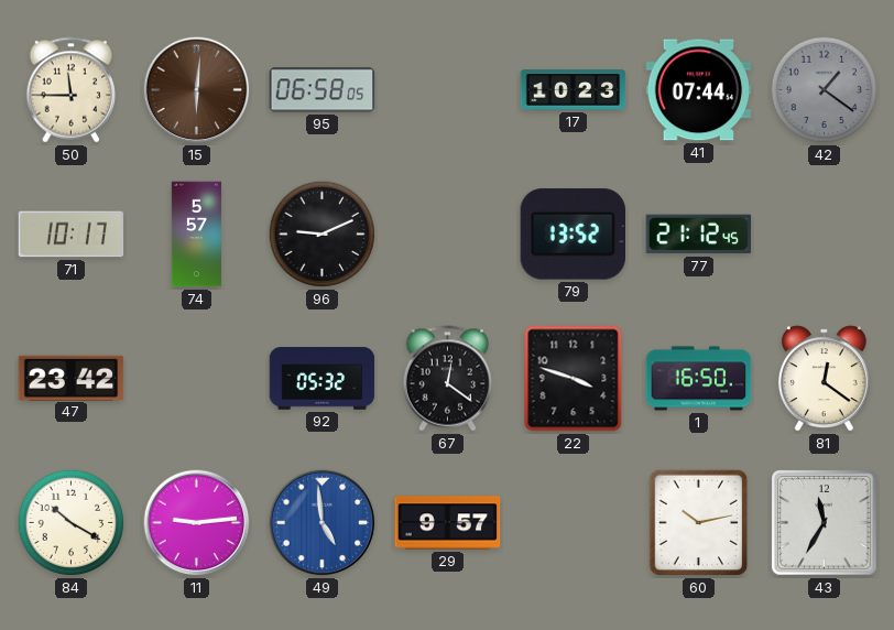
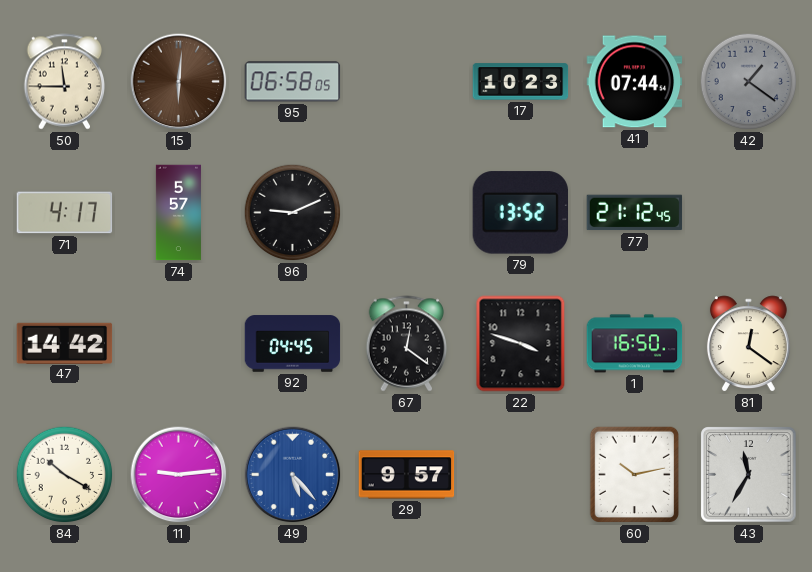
71: 10:17 -> 4:17 (65, 213)
47: 23:42 -> 14:42 (65, 343)
92: 05:32 -> 04:45 (293, 344)
49: 4:59 -> 5:23 (293, 475)
